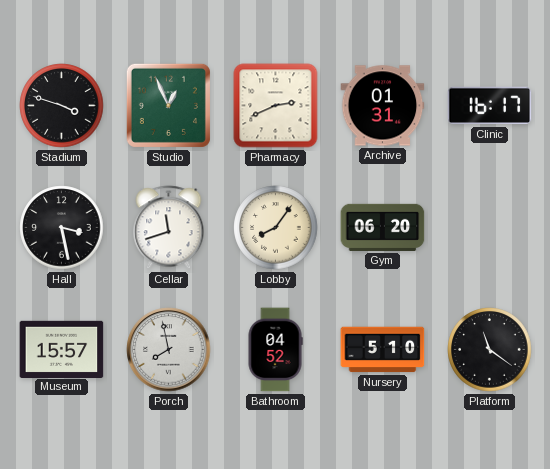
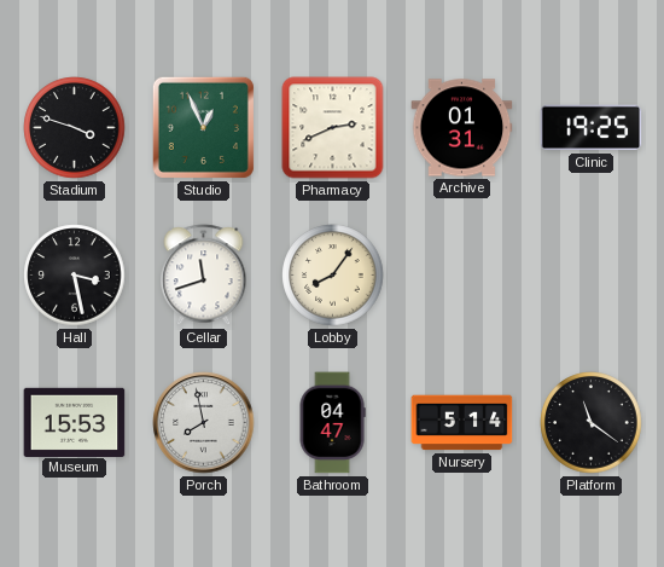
Clinic: 16:17 -> 19:25 (592, 128)
Gym: 06:20 -> none (383, 227)
Museum: 15:57 -> 15:53 (75, 422)
Bathroom: 04:52 -> 04:47 (332, 423)
Nursery: 5:10 -> 5:14 (462, 423)
